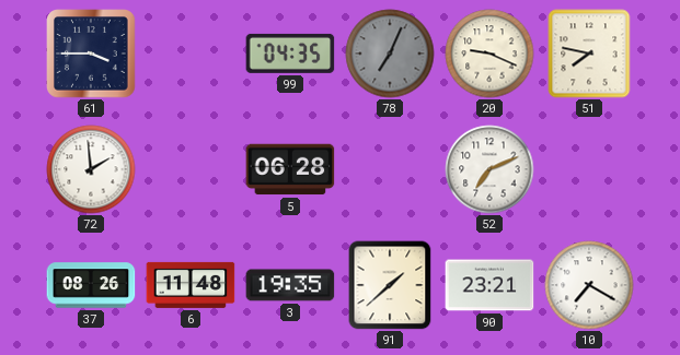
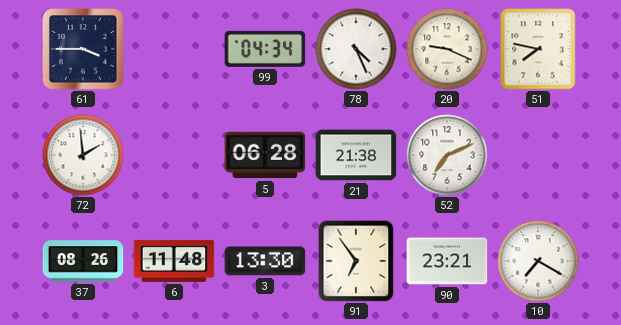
99: 04:35 -> 04:34 (265, 49)
78: 7:04 -> 4:26 (356, 49)
78 dial: grey -> white (356, 49)
21: none -> 21:38 (356, 155)
3: 19:35 -> 13:30 (265, 261)
91: 1:38 -> 6:54 (356, 261)
